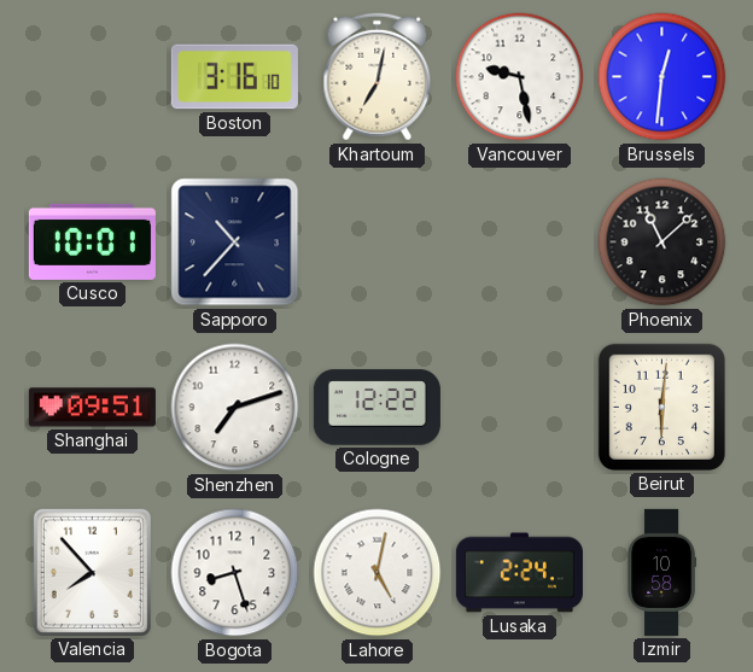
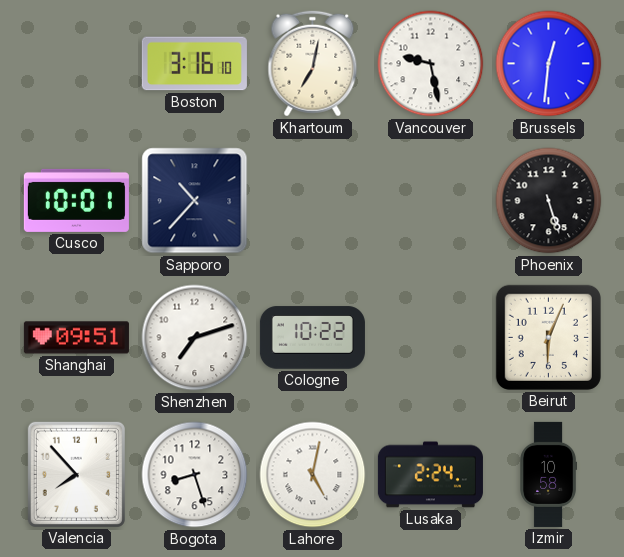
Phoenix: 11:08 -> 5:27 (549, 201)
Cologne: 12:22 -> 10:22 (312, 338)
Beirut: 6:01 -> 6:04 (548, 337)
